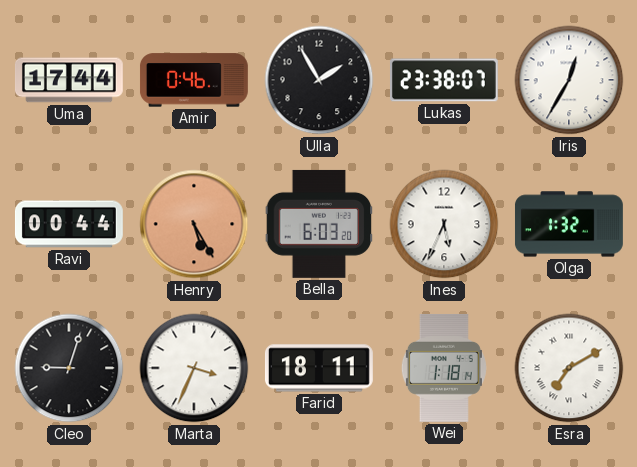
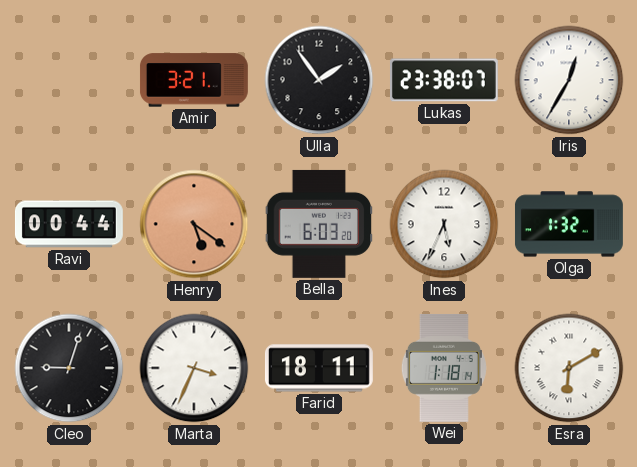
Uma: 17:44 -> none (69, 80)
Amir: 0:46 -> 3:21 (194, 80)
Ulla: 1:55 -> 1:54 (319, 80)
Henry: 5:25 -> 5:21 (194, 224)
Esra: 7:10 -> 6:10 (569, 368)
